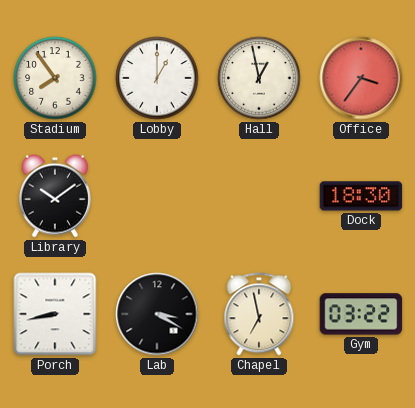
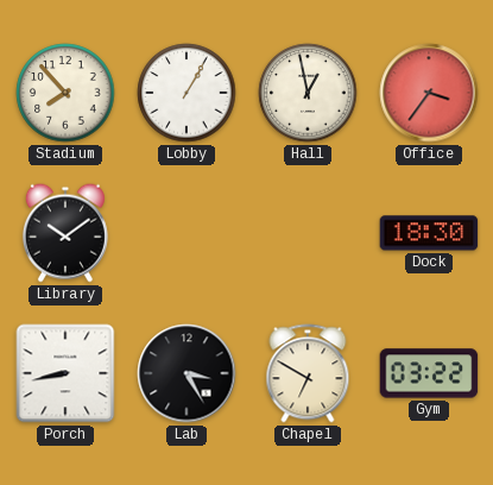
Stadium: 7:54 -> 7:53 (65, 93)
Lobby: 1:00 -> 1:05 (187, 93)
Lab: 3:20 -> 3:25 (187, 373)
Chapel: 6:58 -> 6:50 (308, 373)
